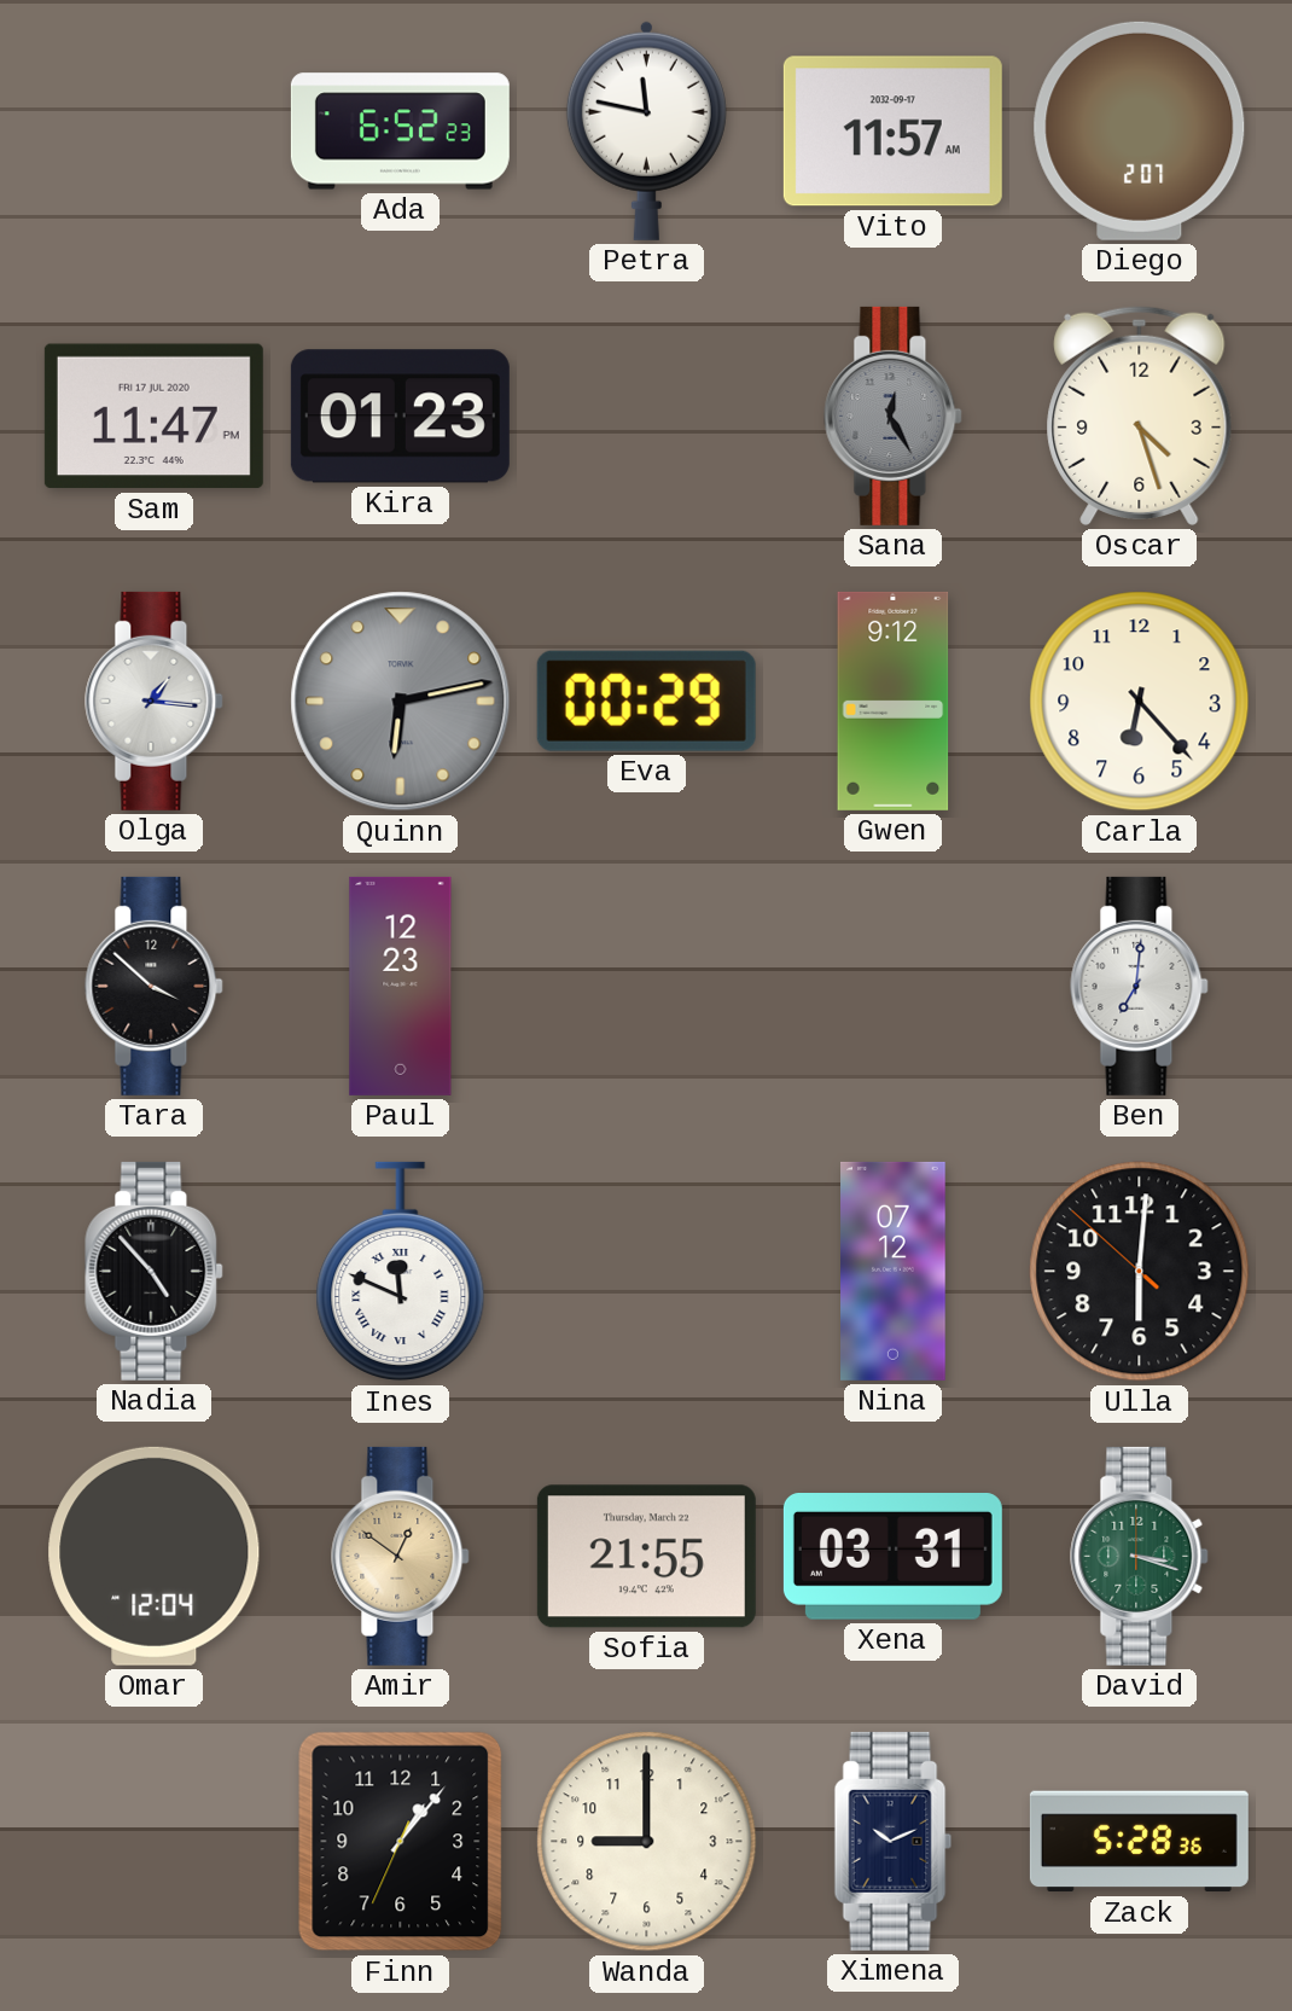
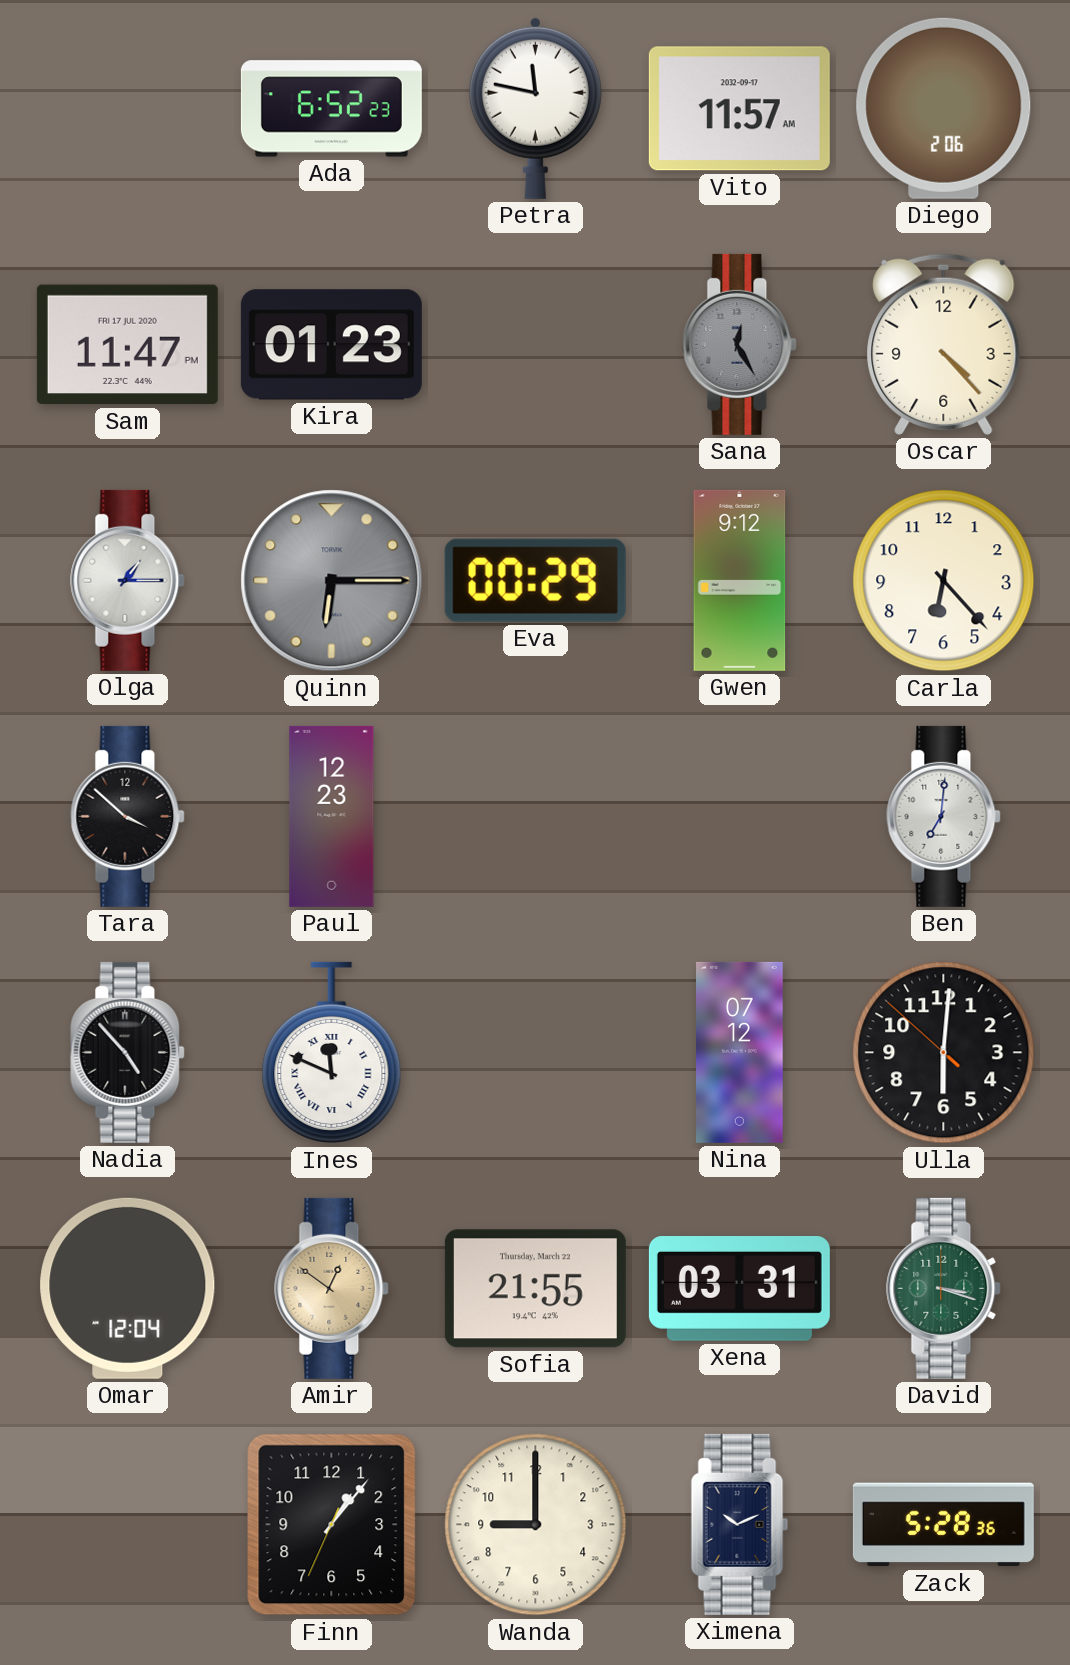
Diego: 2:07 -> 2:06 (944, 108)
Oscar: 4:27 -> 4:23 (944, 344)
Olga: 1:16 -> 1:15 (128, 580)
Quinn: 6:13 -> 6:15 (332, 581)
